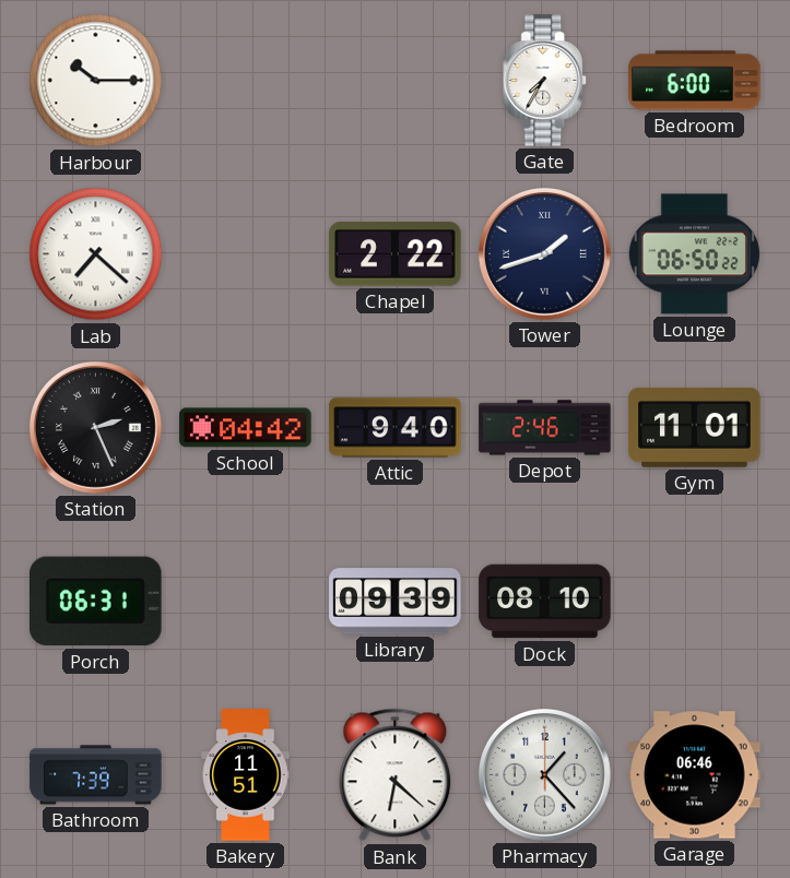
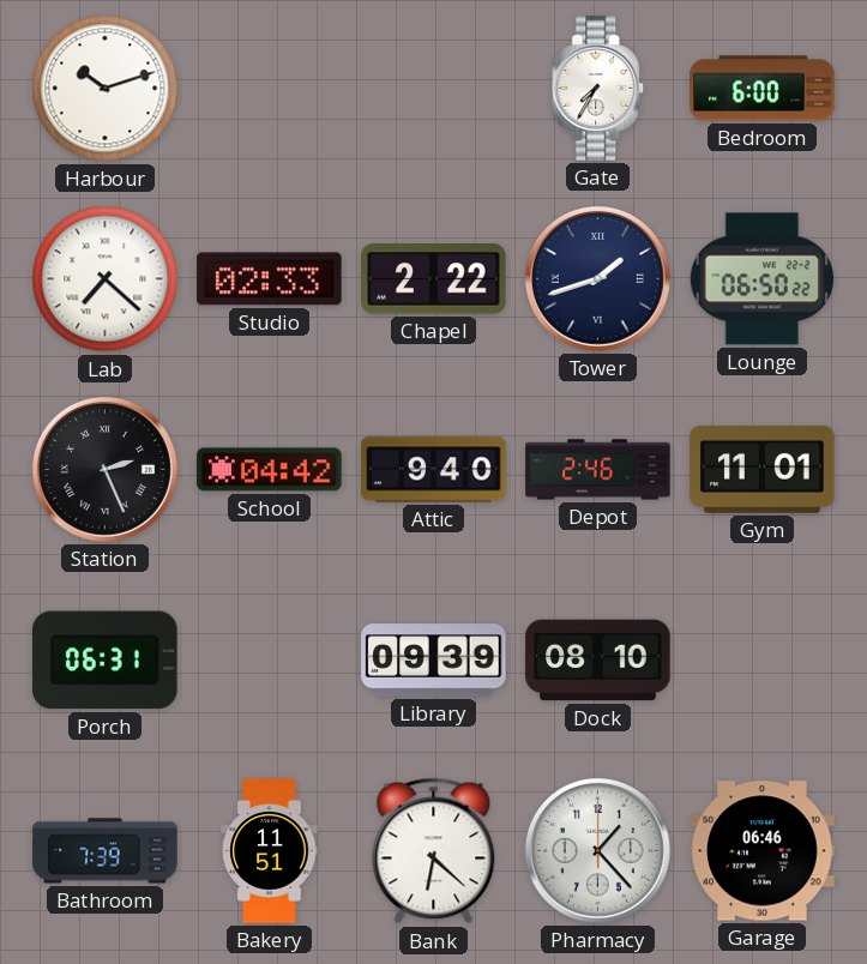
Harbour: 10:15 -> 10:12 (106, 89)
Studio: none -> 02:33 (270, 279)
